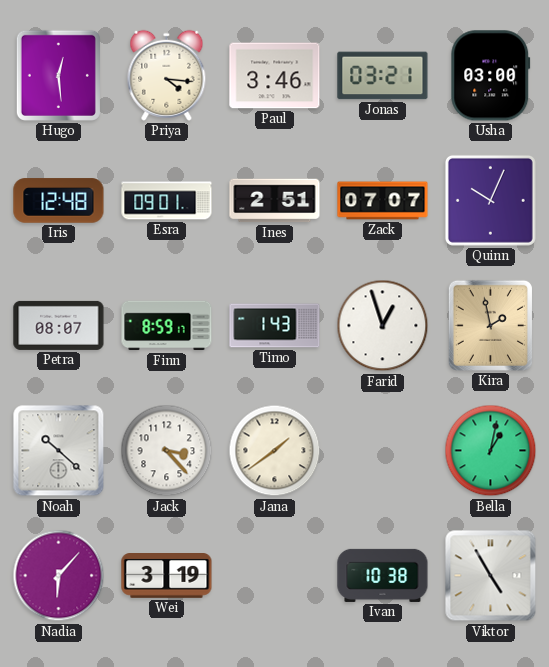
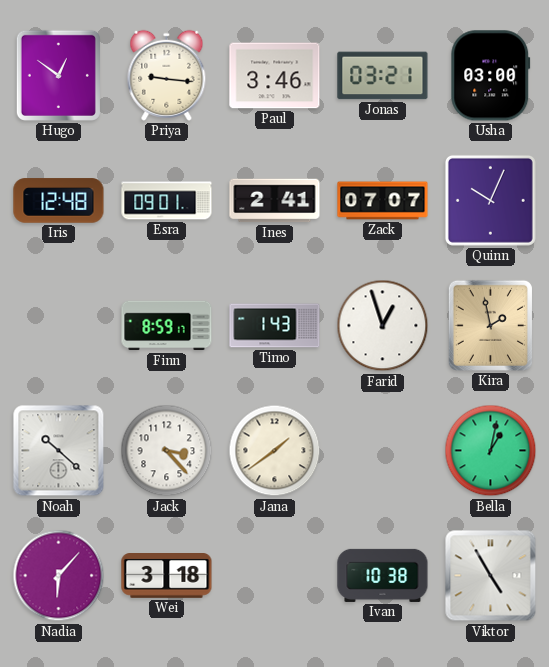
Hugo: 12:29 -> 12:51 (58, 75)
Priya: 4:16 -> 9:16 (167, 75)
Ines: 2:51 -> 2:41 (275, 201)
Petra: 08:07 -> none (59, 325)
Wei: 3:19 -> 3:18 (167, 576)
